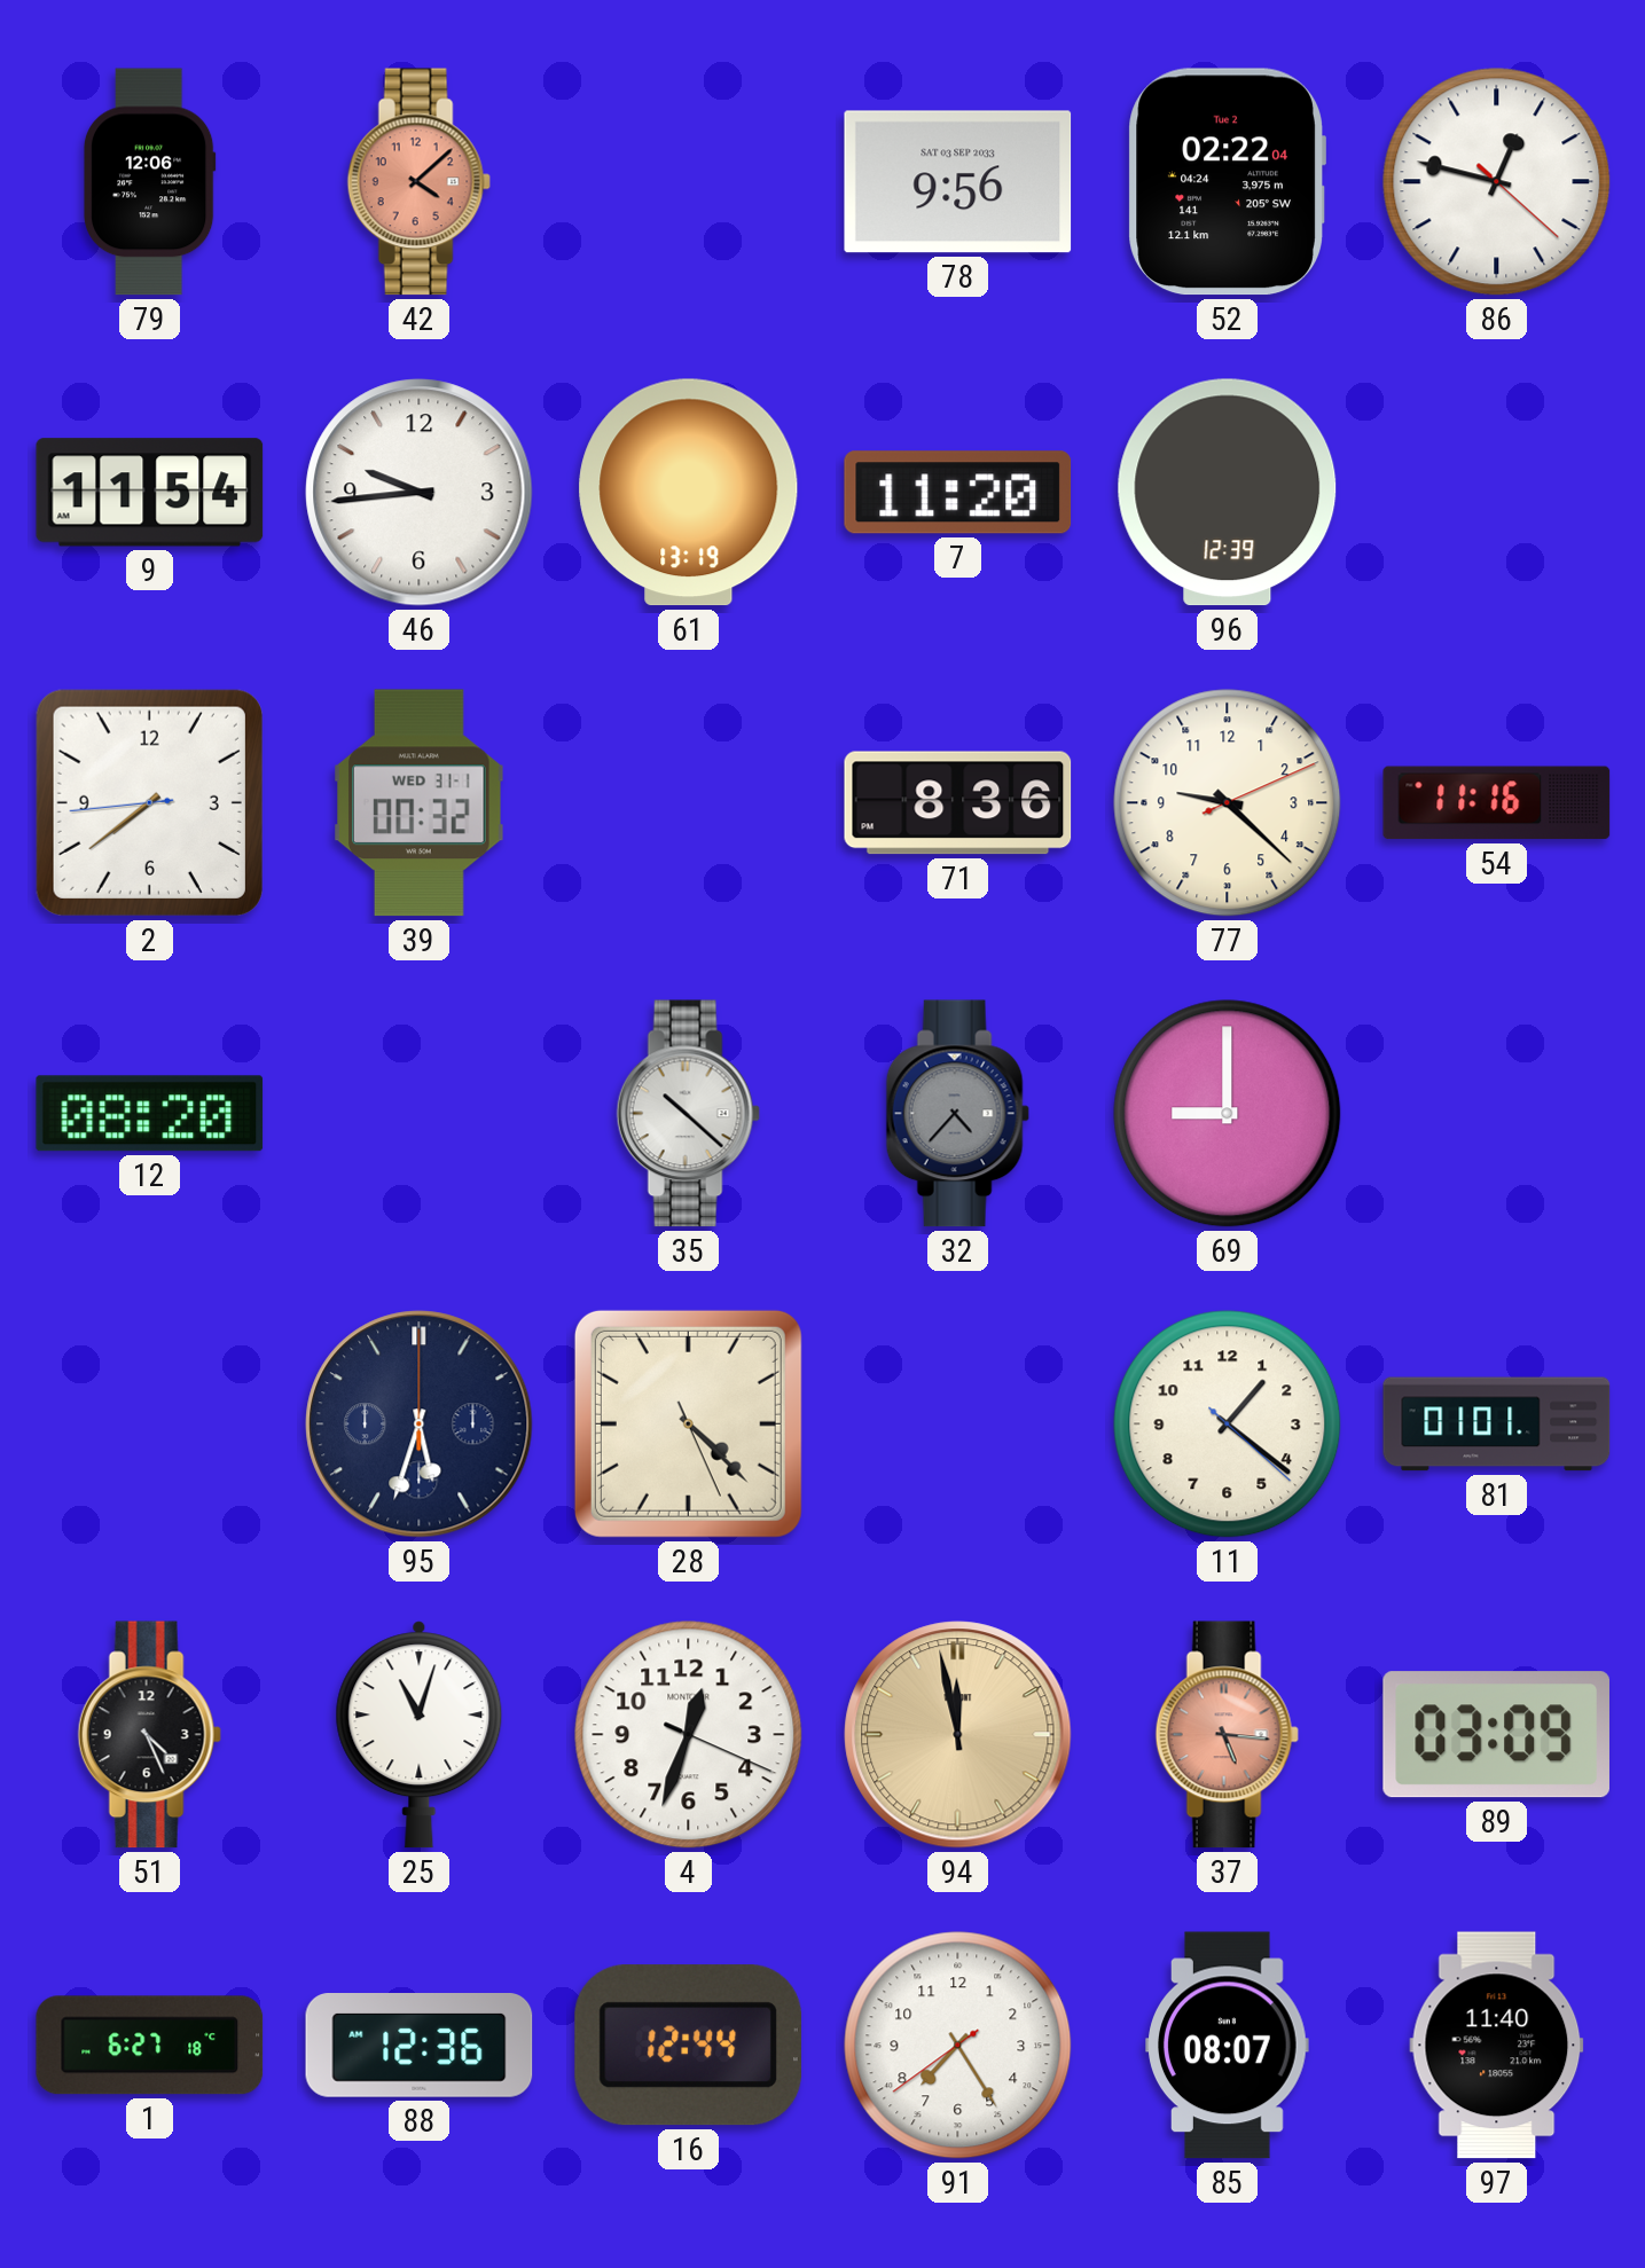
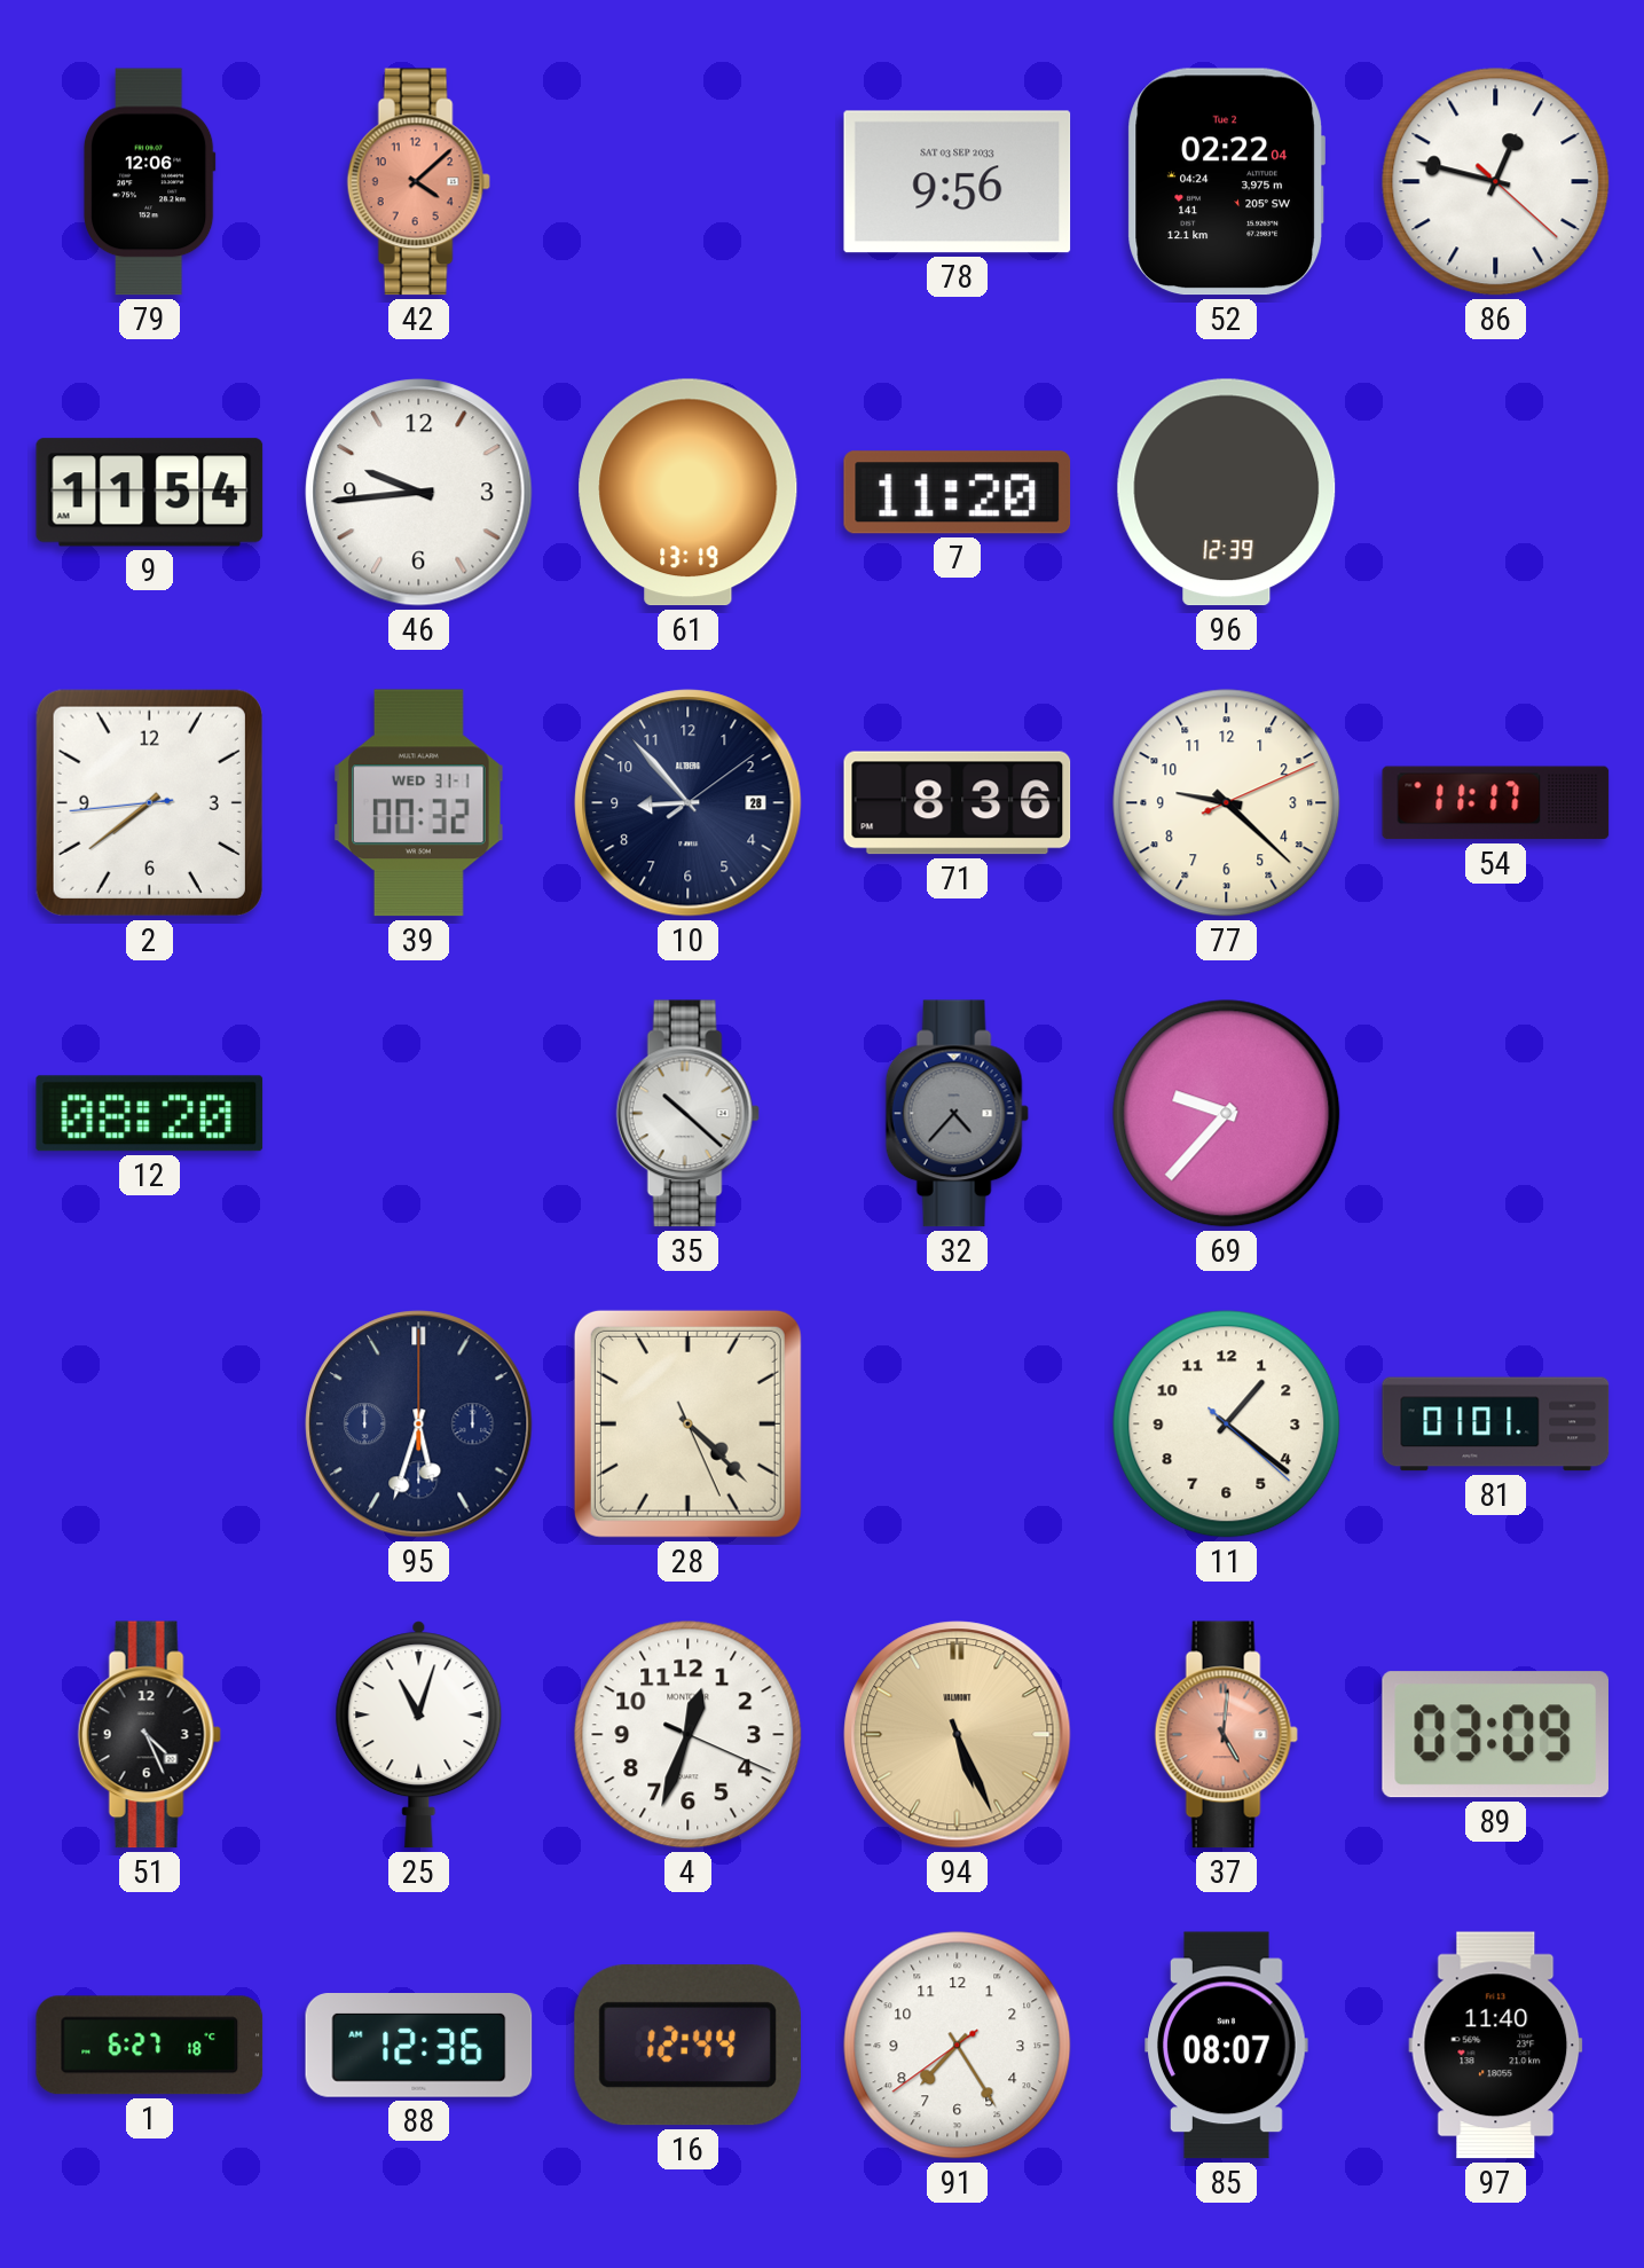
10: none -> 8:53 (689, 803)
54: 11:16 -> 11:17 (1496, 803)
69: 9:00 -> 9:37 (1227, 1114)
94: 11:58 -> 5:26 (958, 1735)
37: 5:16 -> 5:01 (1226, 1735)
